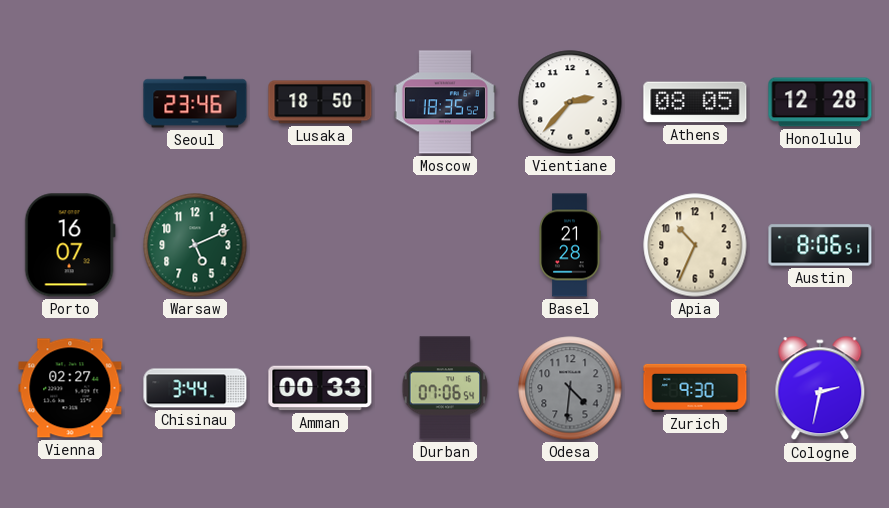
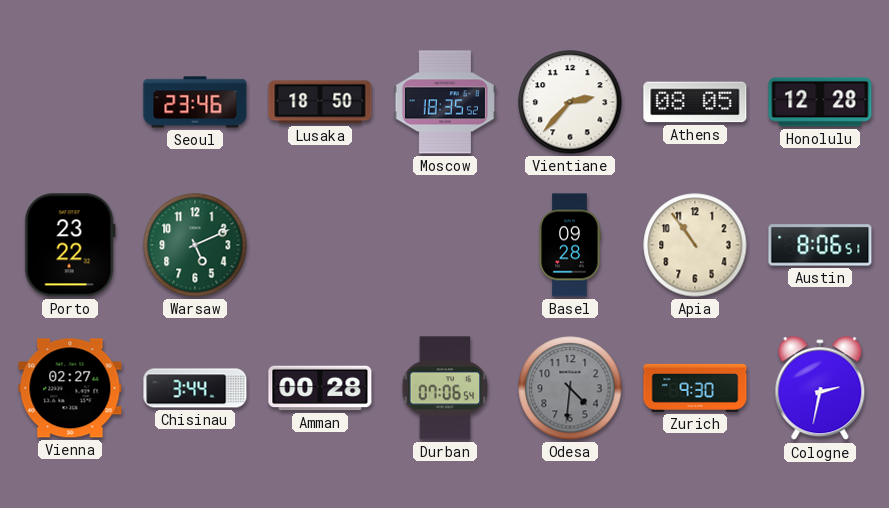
Porto: 16:07 -> 23:22 (70, 245)
Basel: 21:28 -> 09:28 (570, 245)
Apia: 10:34 -> 10:54 (695, 245)
Amman: 00:33 -> 00:28 (320, 388)
